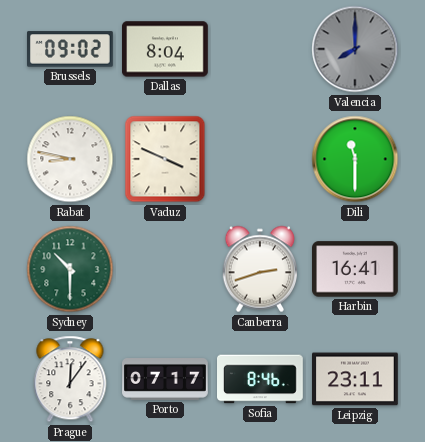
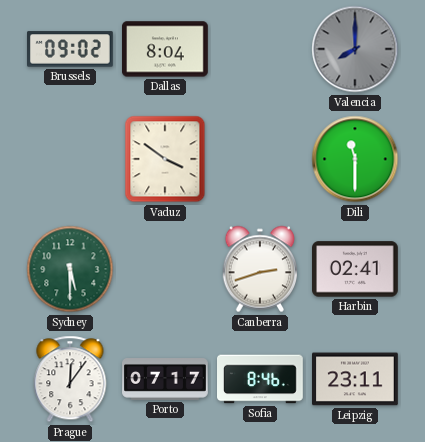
Rabat: 8:47 -> none (70, 159)
Vaduz: 3:49 -> 3:51 (165, 159)
Sydney: 10:30 -> 5:30 (70, 269)
Harbin: 16:41 -> 02:41 (356, 269)
